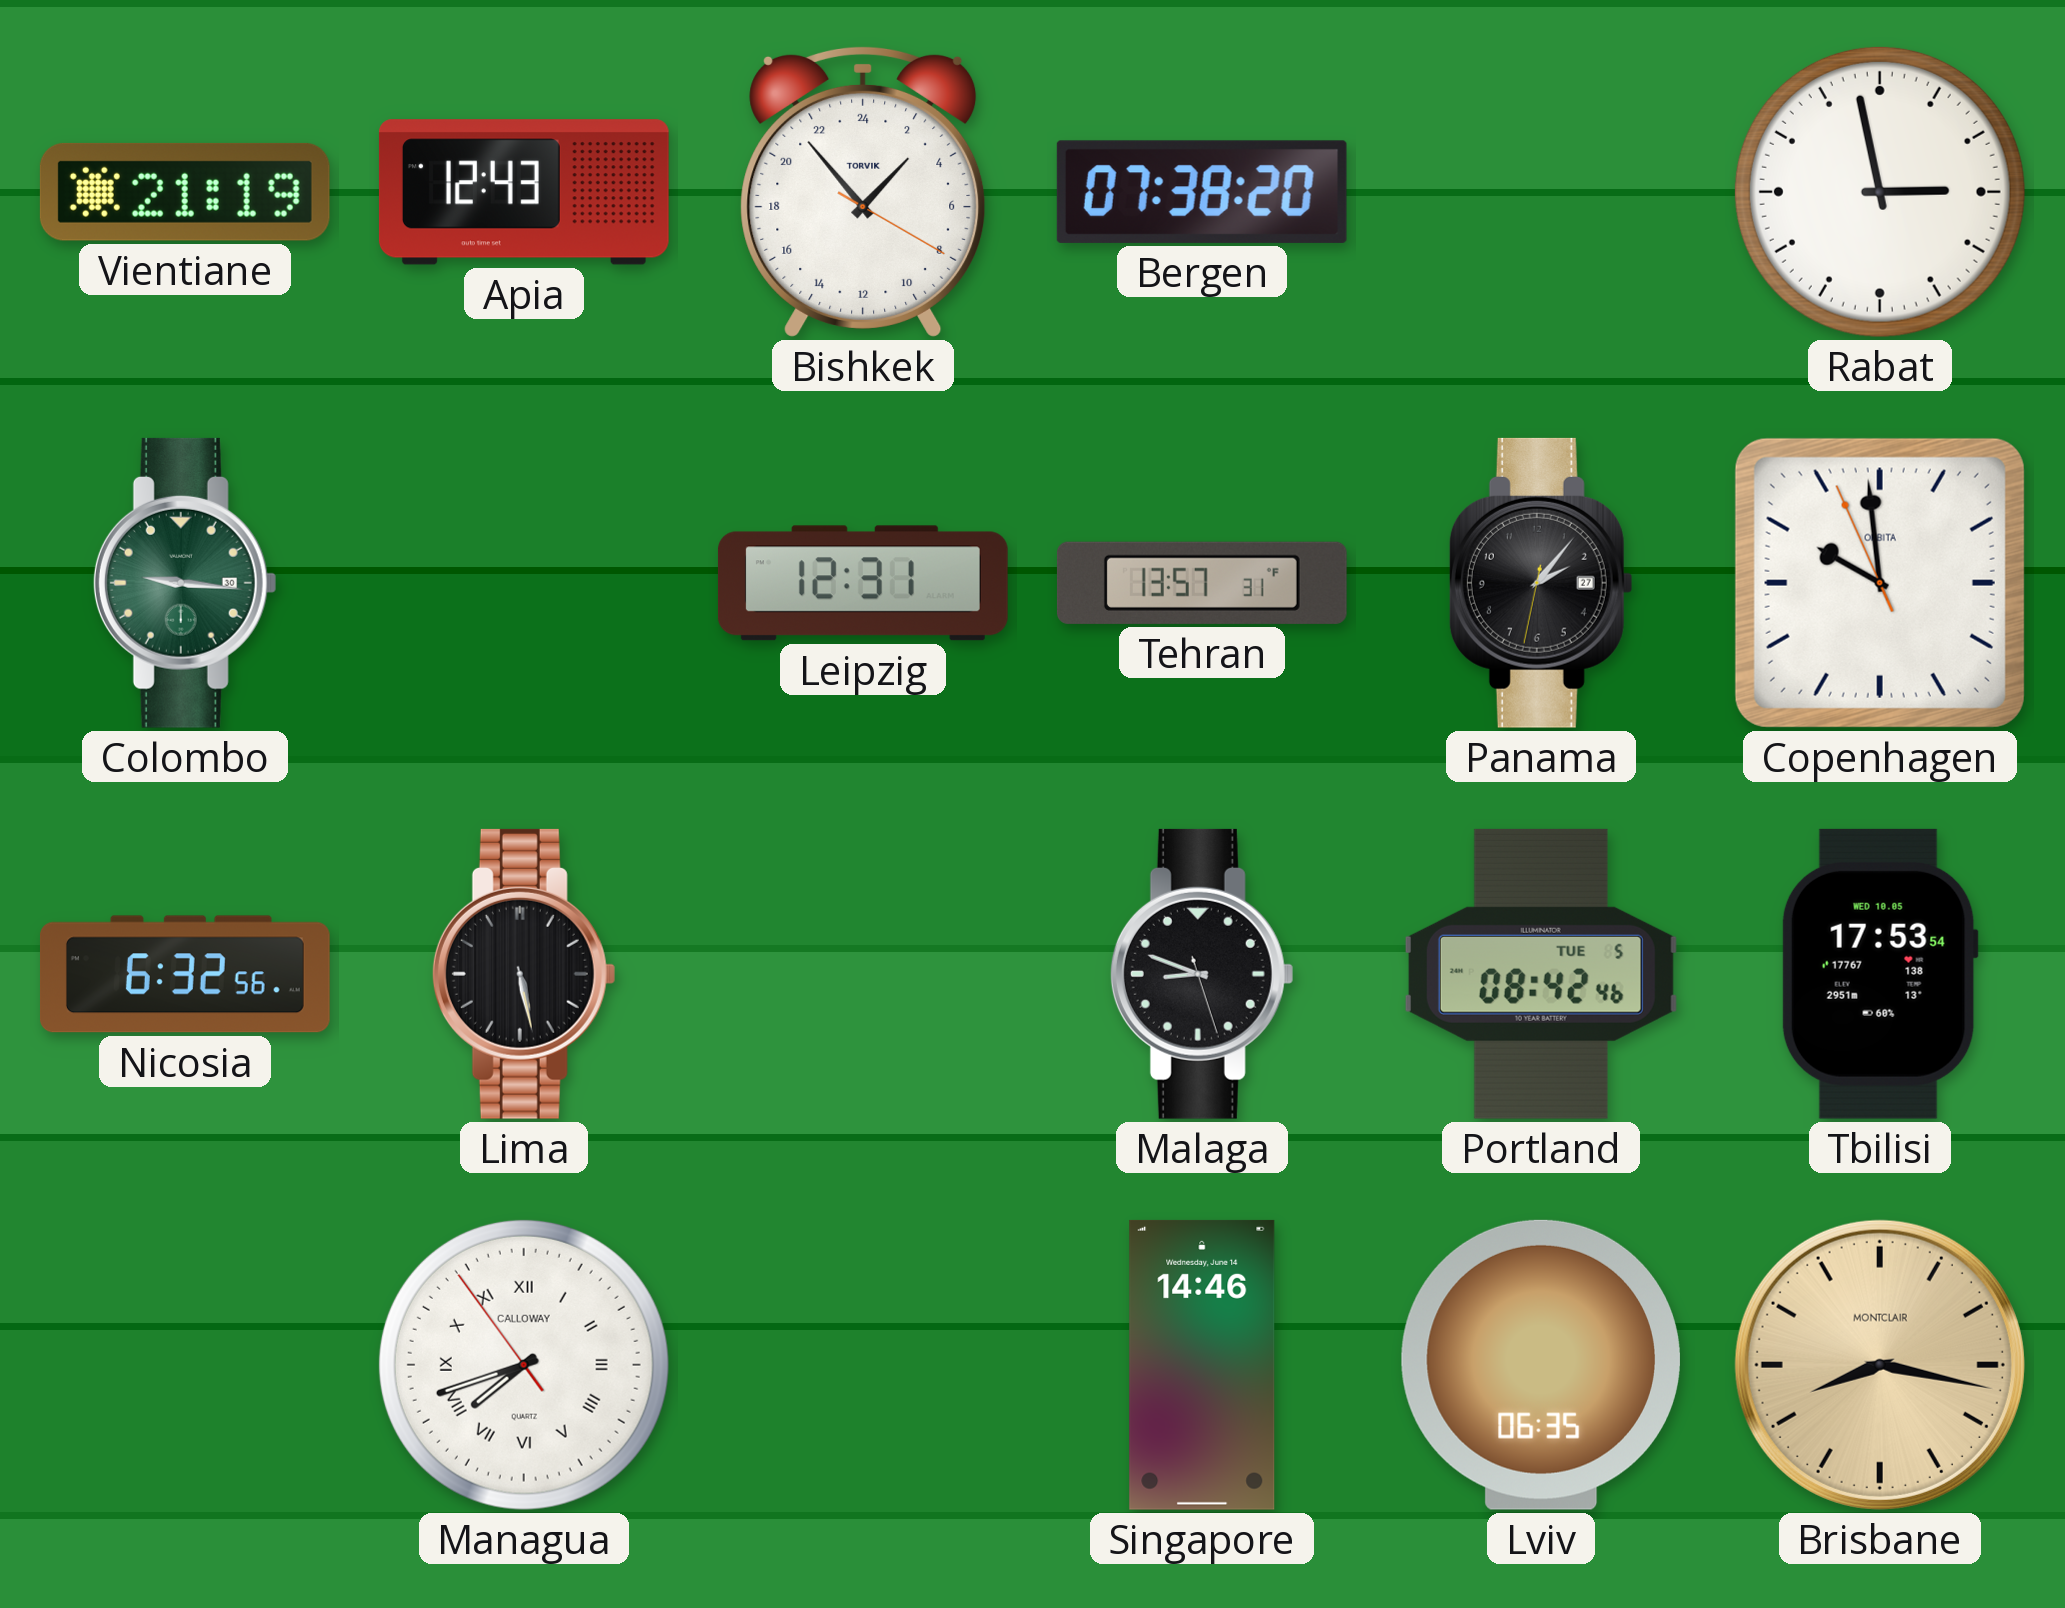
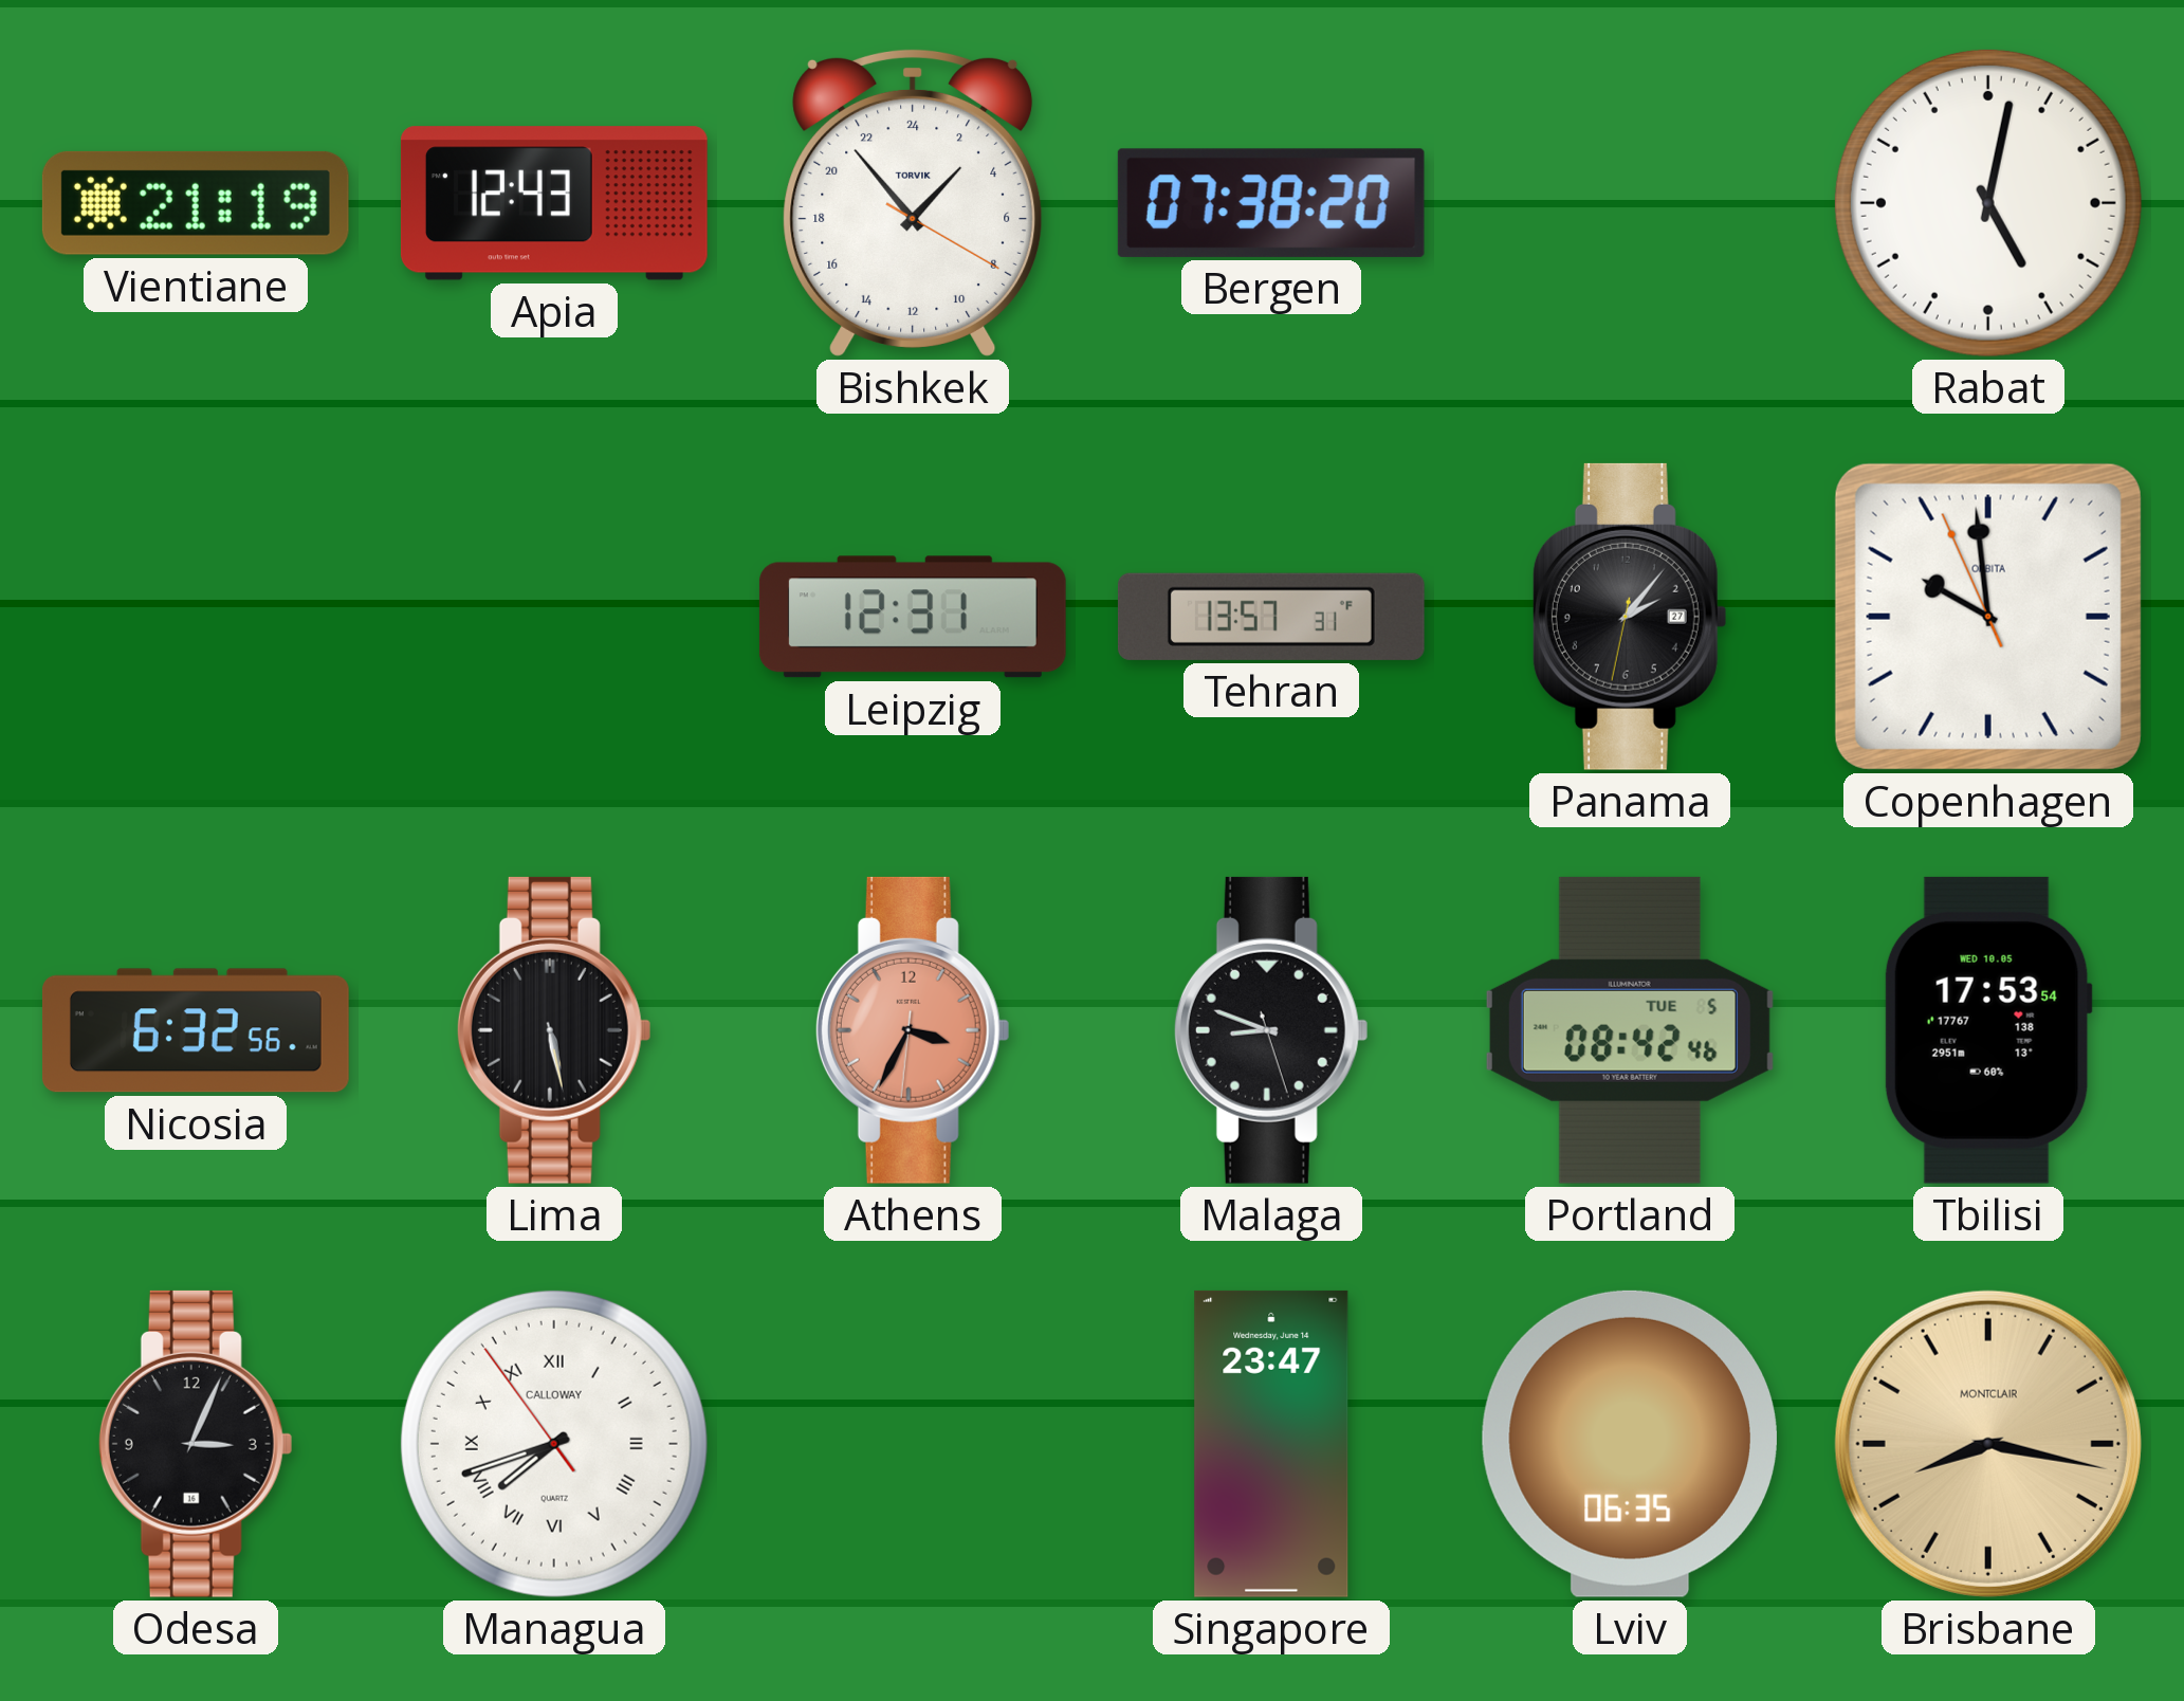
Rabat: 2:58 -> 5:02 (1988, 203)
Colombo: 9:16 -> none (185, 583)
Athens: none -> 3:34 (913, 1030)
Odesa: none -> 3:04 (196, 1444)
Singapore: 14:46 -> 23:47 (1271, 1444)
